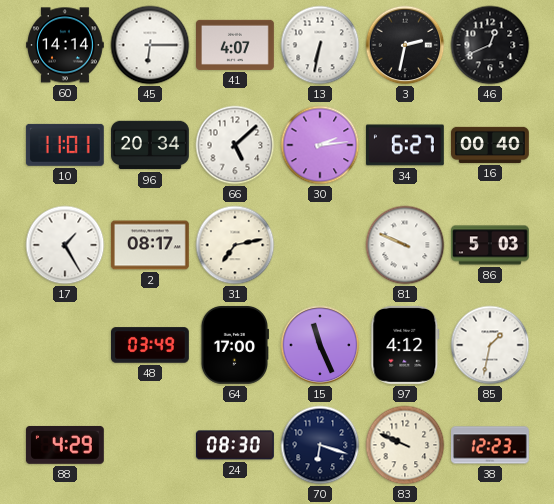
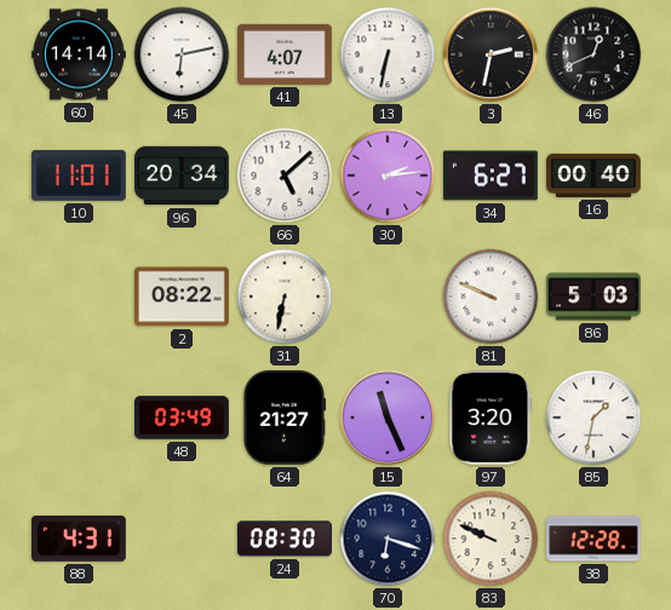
45: 6:15 -> 6:13 (182, 54)
17: 1:25 -> none (65, 245)
2: 08:17 -> 08:22 (182, 297)
31: 7:13 -> 6:32 (285, 297)
64: 17:00 -> 21:27 (283, 418)
97: 4:12 -> 3:20 (491, 418)
88: 4:29 -> 4:31 (79, 539)
38: 12:23 -> 12:28 (595, 539)
